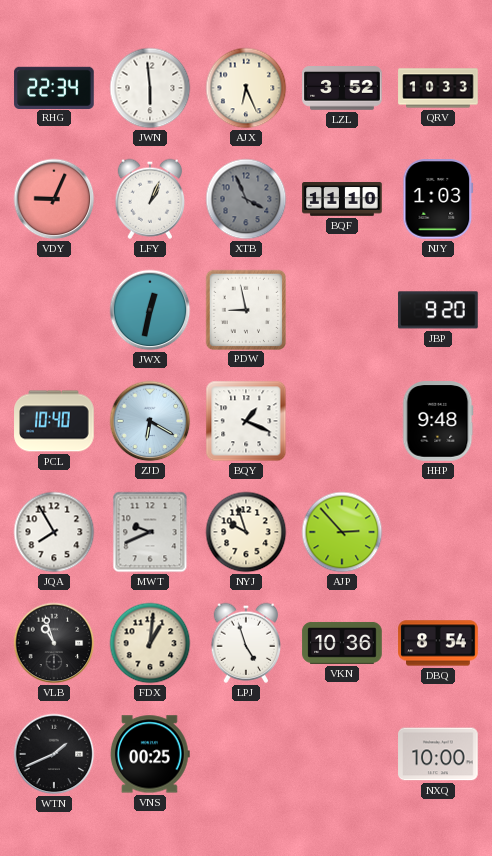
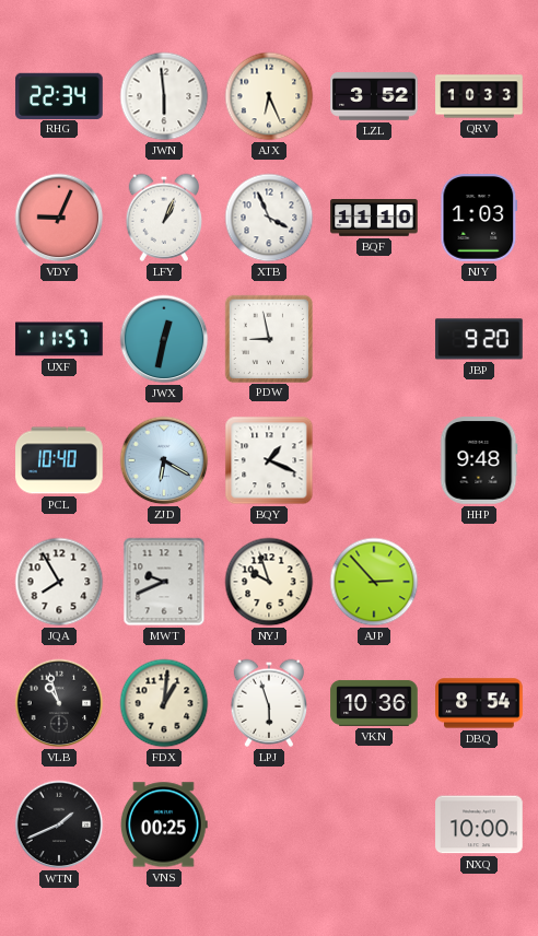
XTB dial: grey -> white (269, 218)
UXF: none -> 11:57 (59, 339)
LPJ: 4:57 -> 5:57 (269, 703)
